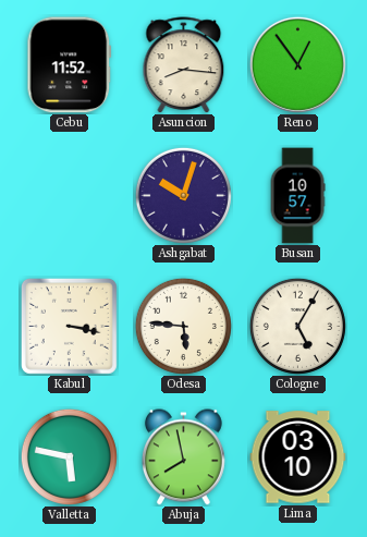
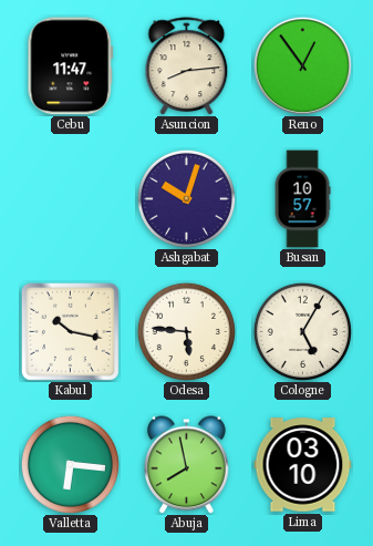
Cebu: 11:52 -> 11:47 (71, 66)
Asuncion: 8:16 -> 8:14 (187, 66)
Kabul: 3:17 -> 10:17 (70, 331)
Valletta: 5:47 -> 6:16 (70, 464)
